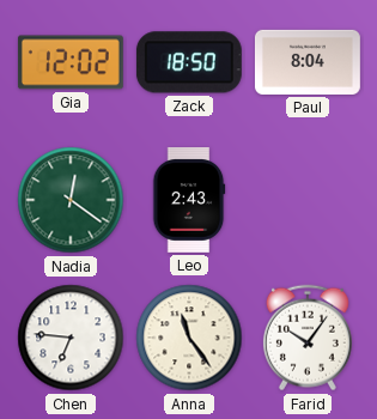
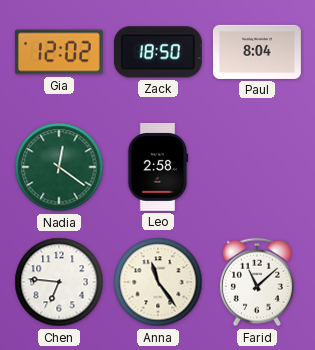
Leo: 2:43 -> 2:58 (158, 167)
Farid: 10:06 -> 11:08 (257, 282)
